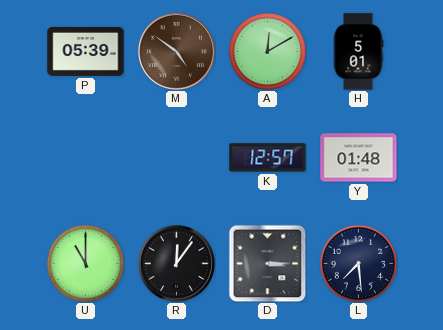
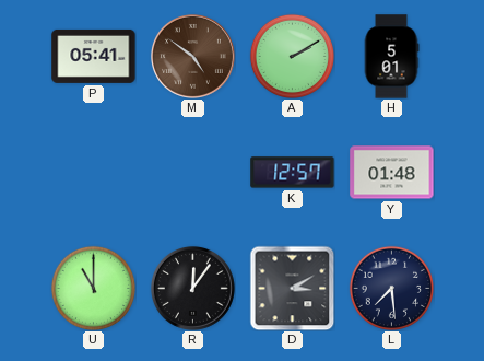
P: 05:39 -> 05:41 (94, 56)
A: 12:10 -> 2:10 (292, 56)
D: 3:15 -> 3:10 (292, 288)
